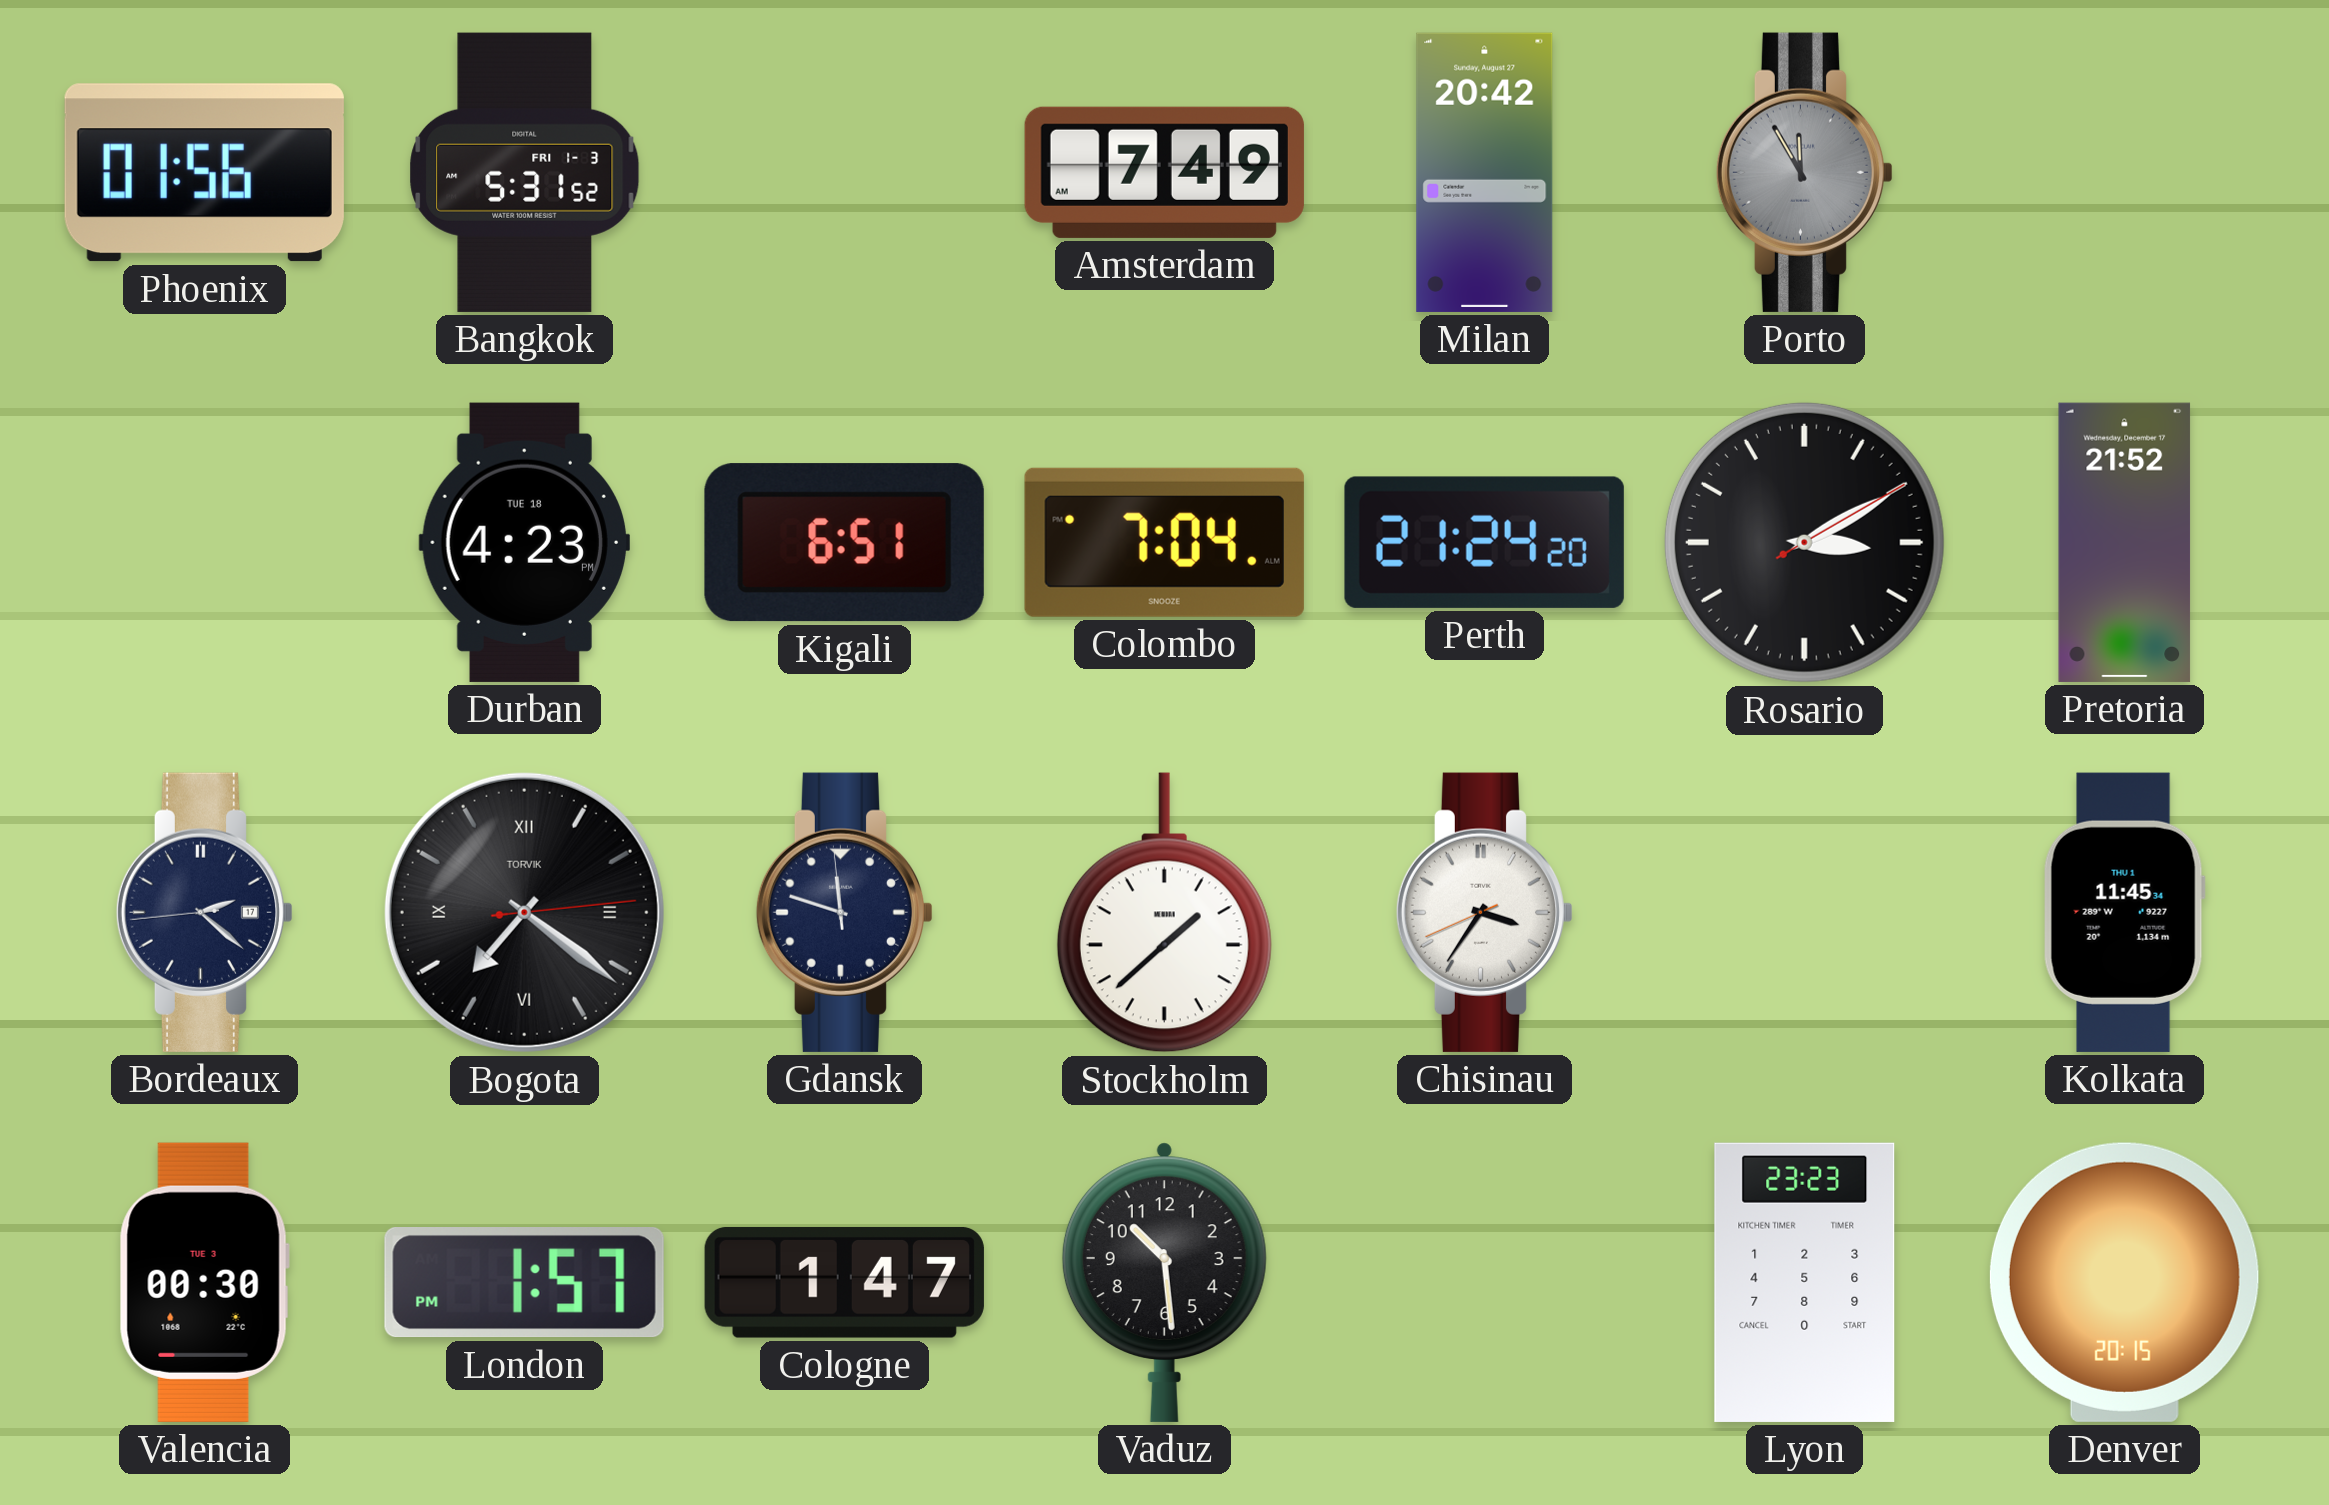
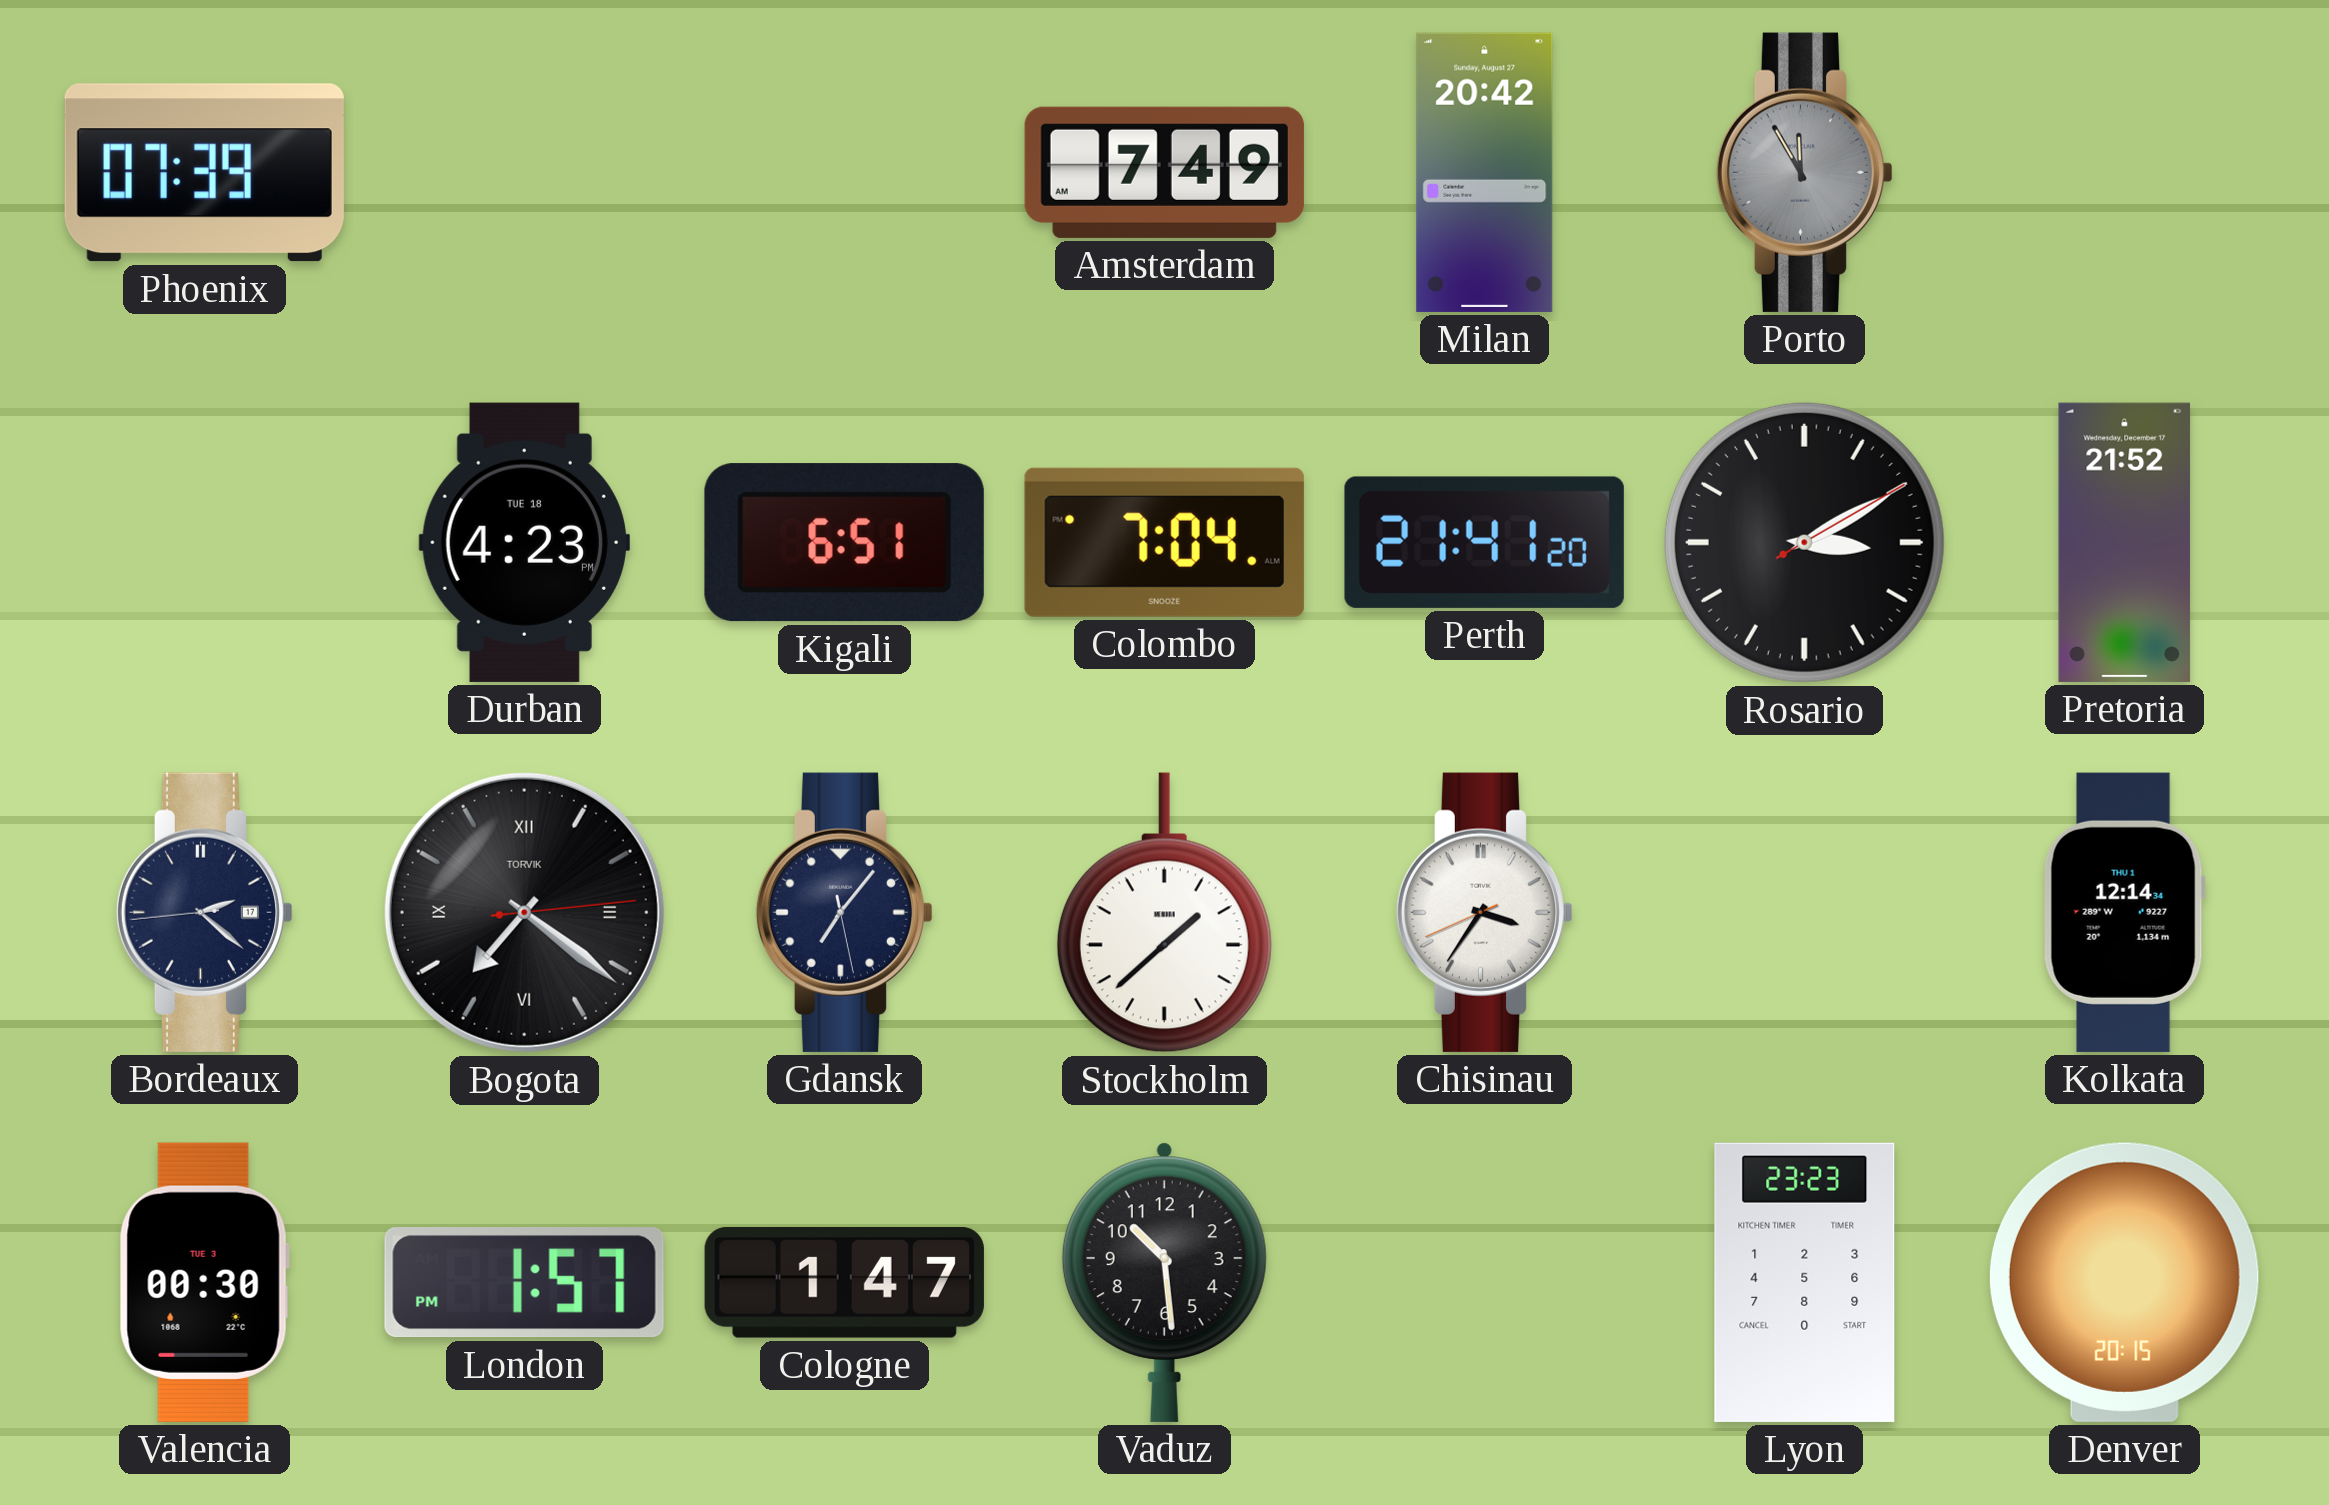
Phoenix: 01:56 -> 07:39 (204, 173)
Bangkok: 5:31 -> none (525, 172)
Perth: 21:24 -> 21:41 (1484, 542)
Gdansk: 11:47 -> 7:06 (844, 912)
Kolkata: 11:45 -> 12:14 (2124, 912)
